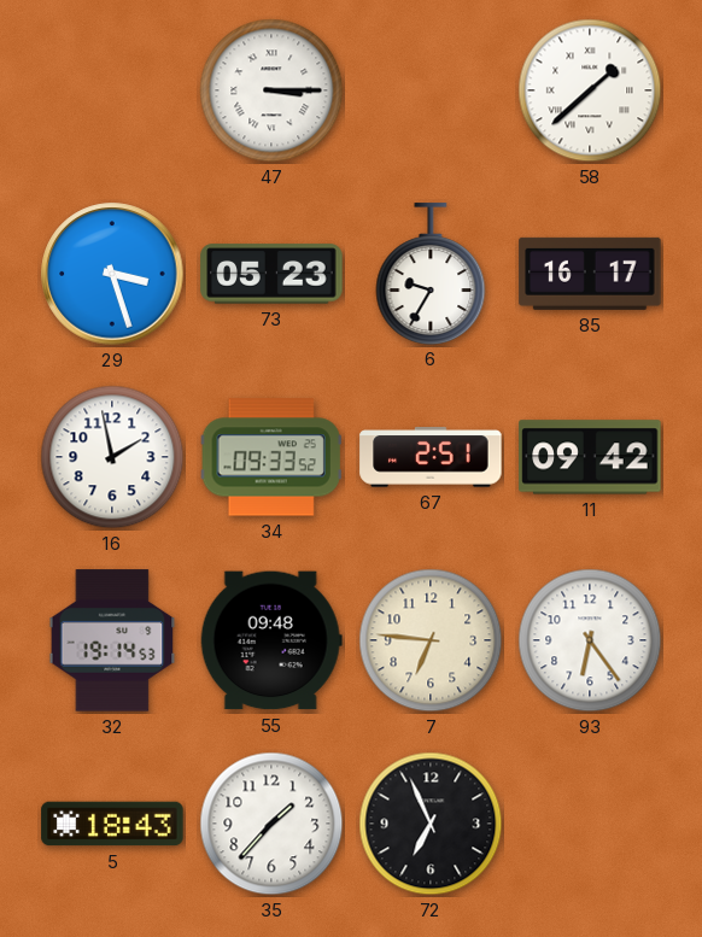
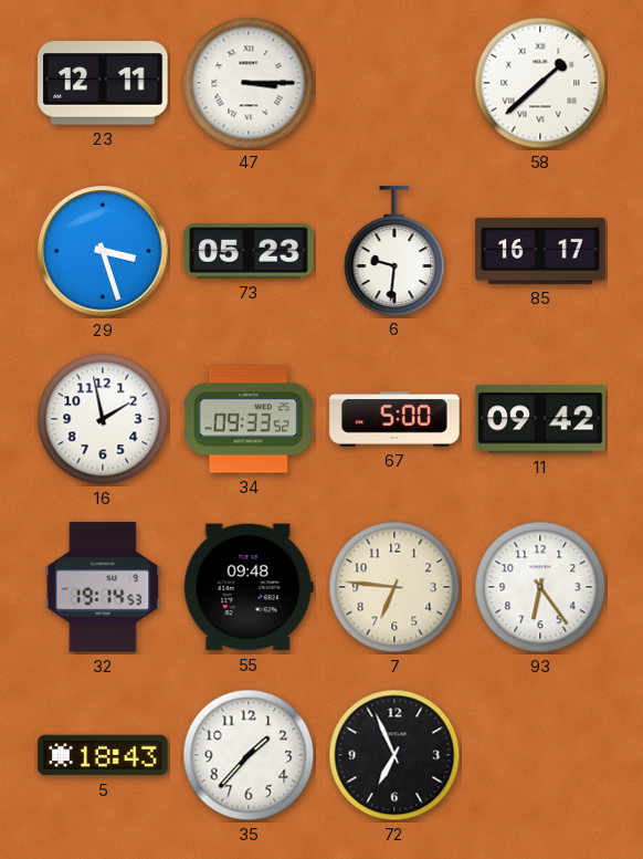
23: none -> 12:11 (103, 83)
6: 9:35 -> 9:31 (394, 251)
67: 2:51 -> 5:00 (394, 419)
